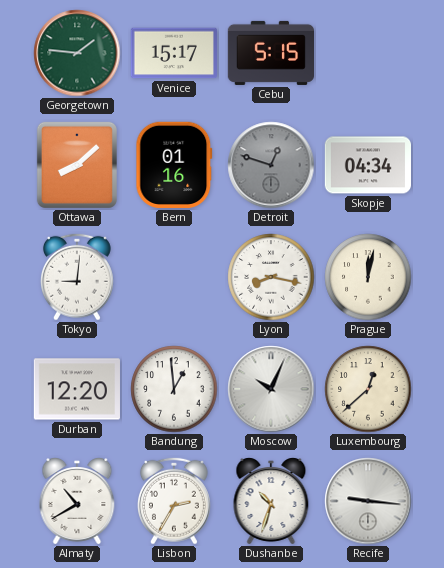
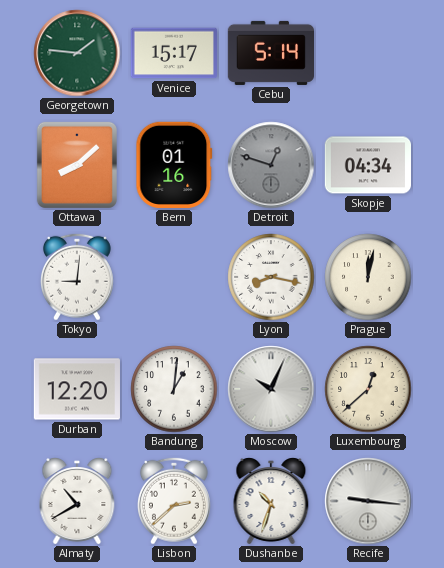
Cebu: 5:15 -> 5:14 (270, 53)
Bandung: 12:59 -> 1:01 (174, 389)
Lisbon: 2:35 -> 2:38 (174, 501)
